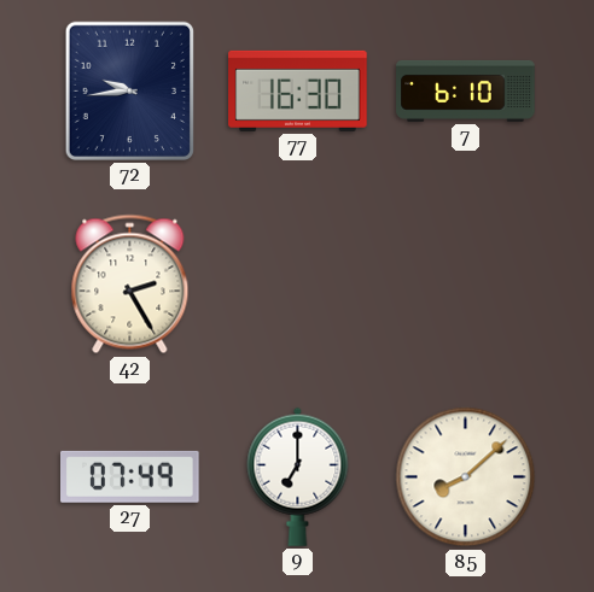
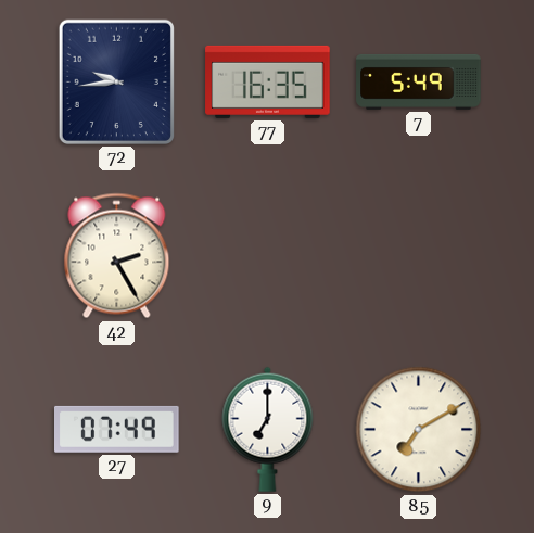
77: 16:30 -> 16:35 (268, 81)
7: 6:10 -> 5:49 (419, 81)
85: 8:08 -> 7:10 (419, 430)
